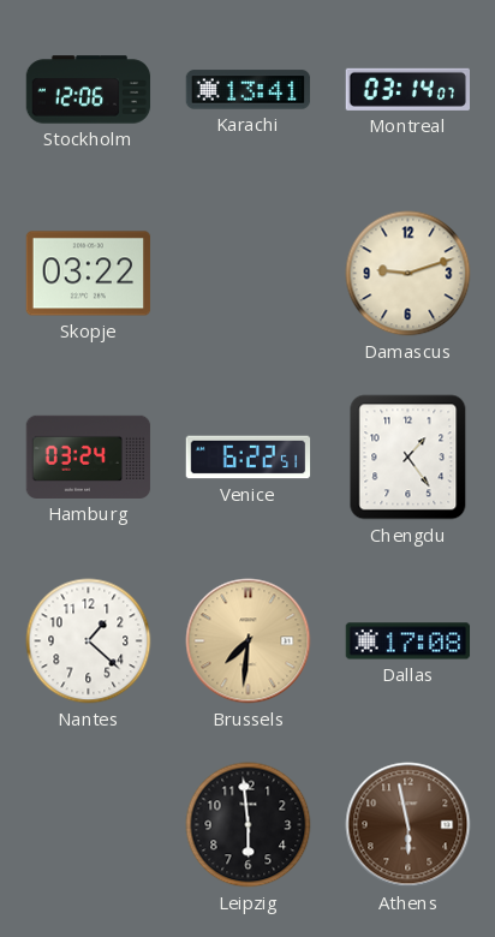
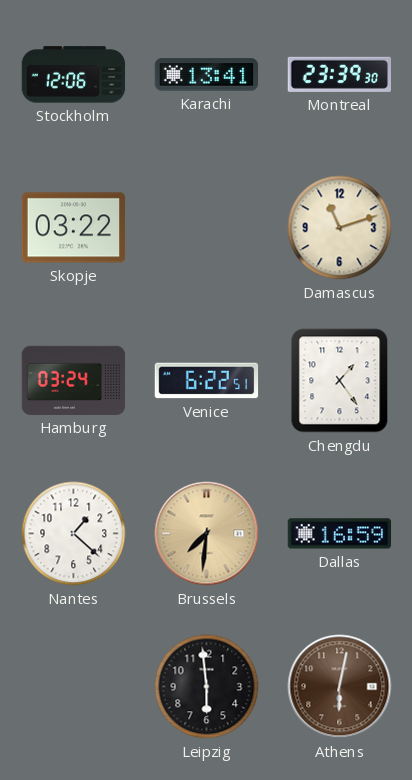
Montreal: 03:14 -> 23:39 (339, 74)
Damascus: 9:12 -> 11:12 (340, 228)
Dallas: 17:08 -> 16:59 (340, 534)
Athens: 5:58 -> 6:02 (340, 687)
